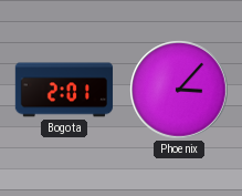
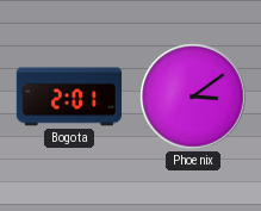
Phoenix: 3:07 -> 3:09 (193, 97)
